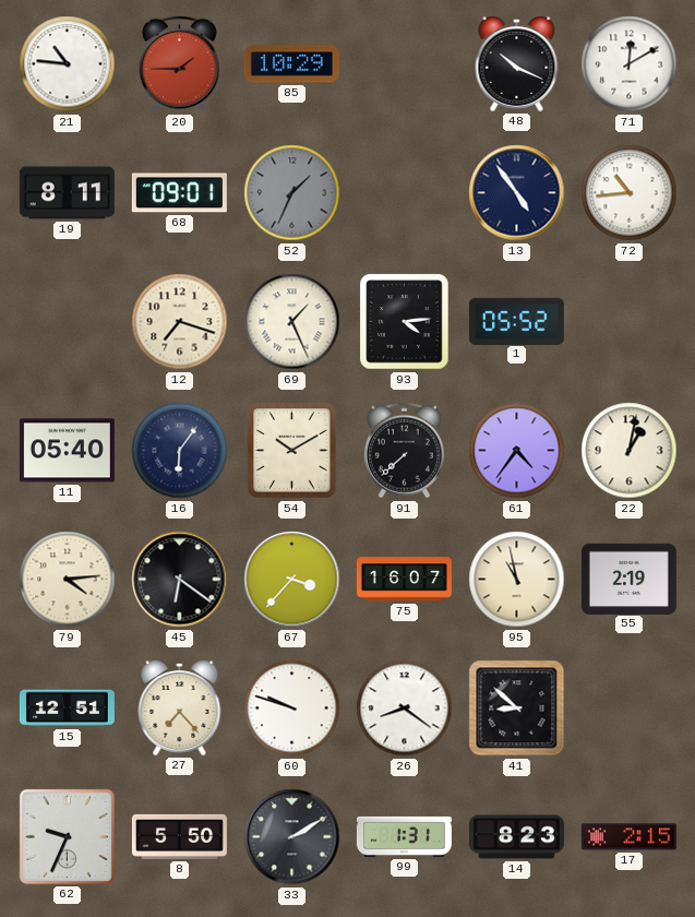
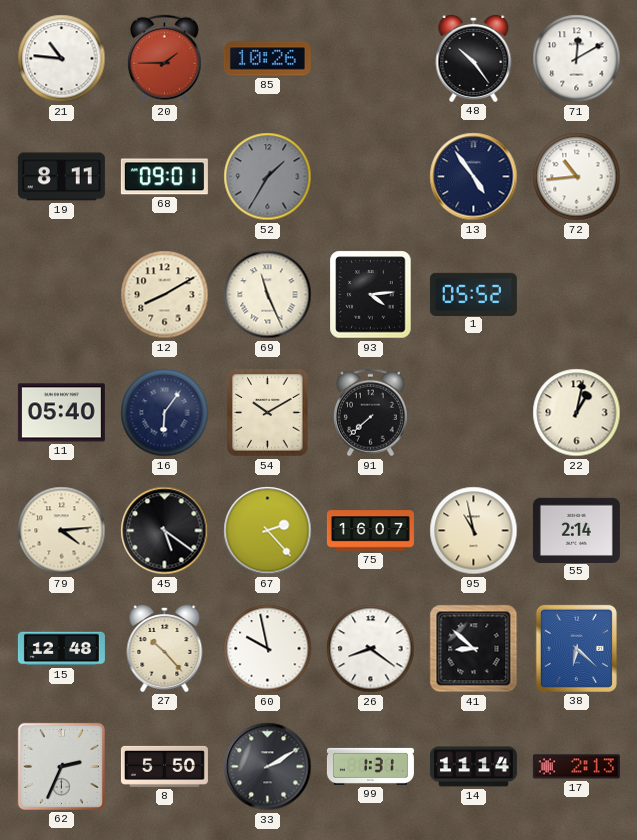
85: 10:29 -> 10:26 (267, 59)
48: 10:19 -> 10:24 (474, 58)
52: 1:34 -> 1:35 (268, 177)
12: 7:18 -> 8:10 (165, 295)
69: 1:26 -> 11:26 (268, 295)
61: 4:36 -> none (517, 451)
45: 6:21 -> 5:21 (165, 531)
67: 3:37 -> 2:23 (268, 531)
55: 2:19 -> 2:14 (576, 530)
15: 12:51 -> 12:48 (61, 649)
27: 7:23 -> 10:23 (165, 648)
60: 9:48 -> 9:58 (268, 649)
38: none -> 6:22 (576, 648)
62: 9:34 -> 2:34 (61, 766)
14: 8:23 -> 11:14 (473, 767)
17: 2:15 -> 2:13 (576, 767)
